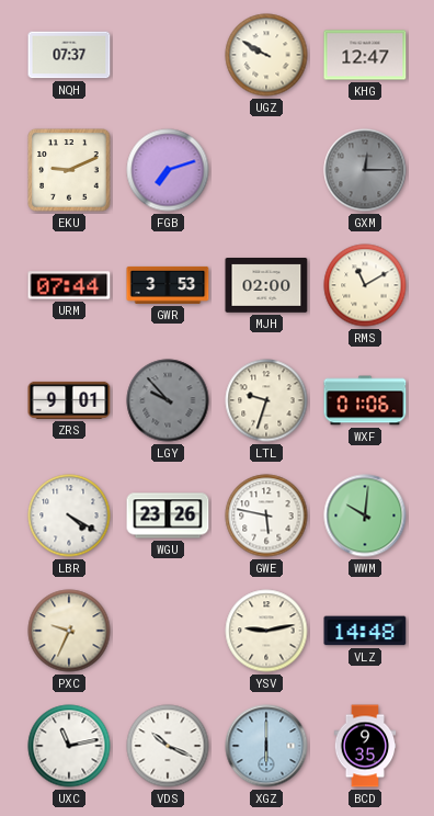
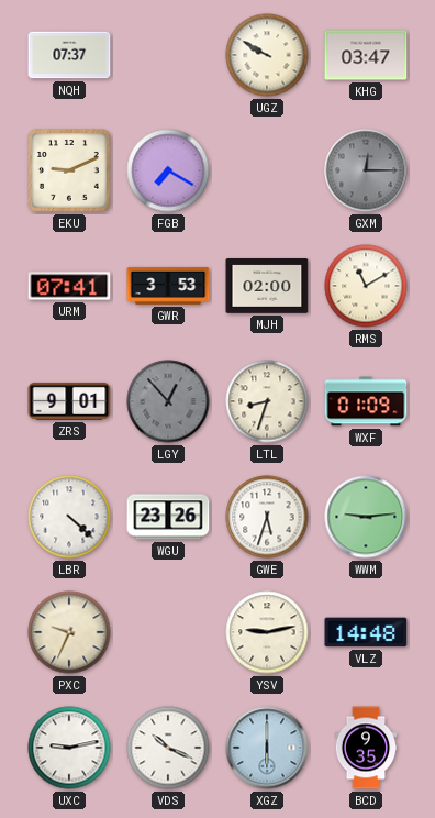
KHG: 12:47 -> 03:47 (366, 55)
FGB: 7:12 -> 7:20 (168, 170)
URM: 07:44 -> 07:41 (69, 286)
LGY: 9:53 -> 12:53 (168, 401)
LTL: 9:33 -> 8:33 (267, 401)
WXF: 01:06 -> 01:09 (366, 401)
LBR: 4:20 -> 4:22 (69, 517)
GWE: 5:47 -> 5:33 (267, 517)
WWM: 10:01 -> 9:14 (366, 517)
UXC: 11:13 -> 9:13 (69, 748)
